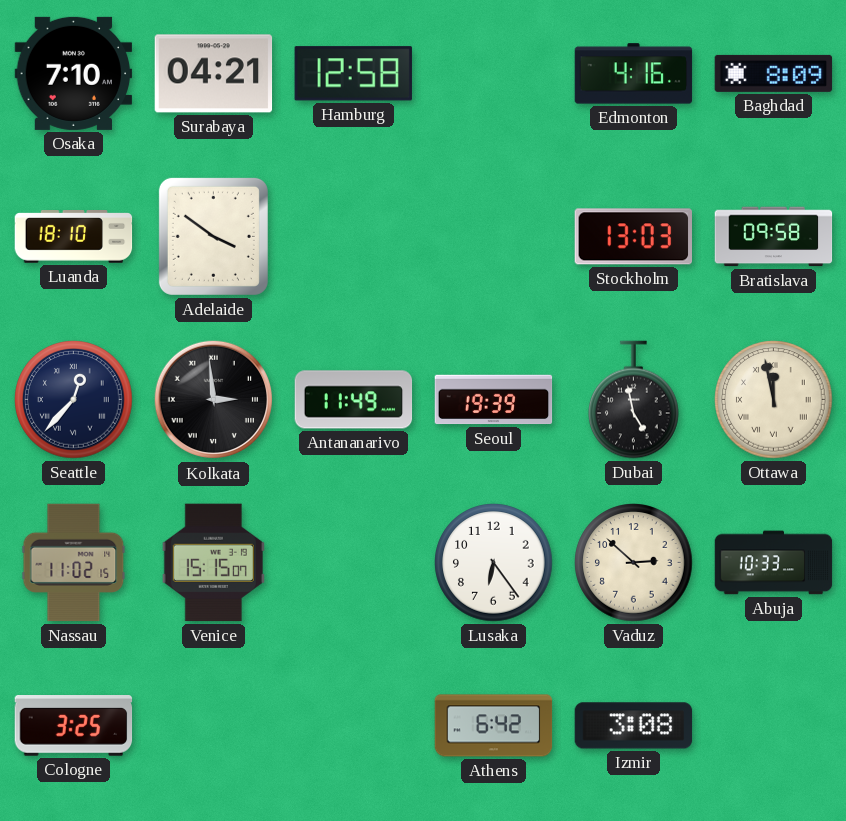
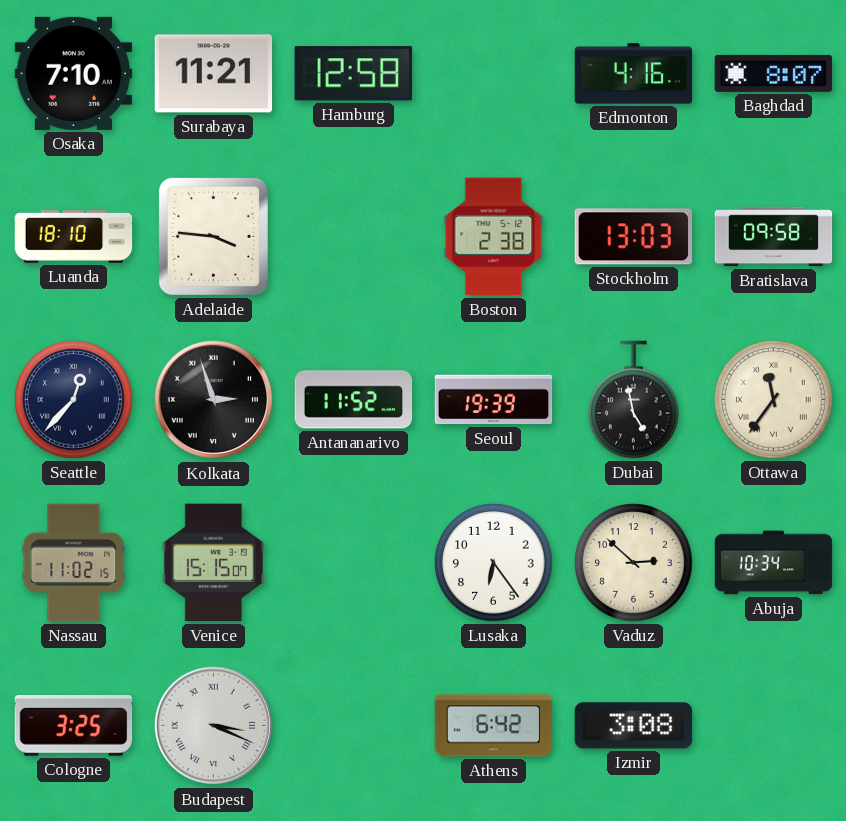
Surabaya: 04:21 -> 11:21 (214, 74)
Baghdad: 8:09 -> 8:07 (774, 73)
Adelaide: 3:51 -> 3:46 (213, 236)
Boston: none -> 2:38 (494, 237)
Kolkata: 2:59 -> 2:57 (214, 400)
Antananarivo: 11:49 -> 11:52 (354, 400)
Ottawa: 11:58 -> 11:36 (774, 400)
Abuja: 10:33 -> 10:34 (774, 563)
Budapest: none -> 3:19 (214, 726)
